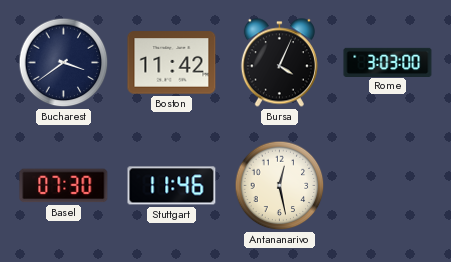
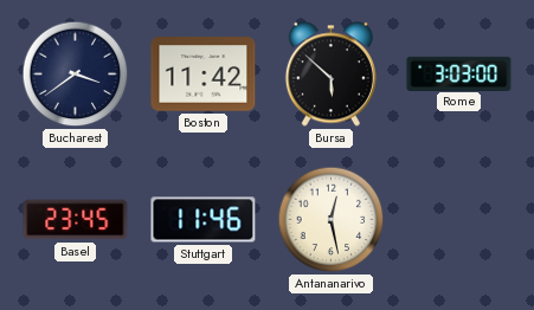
Bursa: 4:04 -> 5:52 (330, 75)
Basel: 07:30 -> 23:45 (76, 220)
